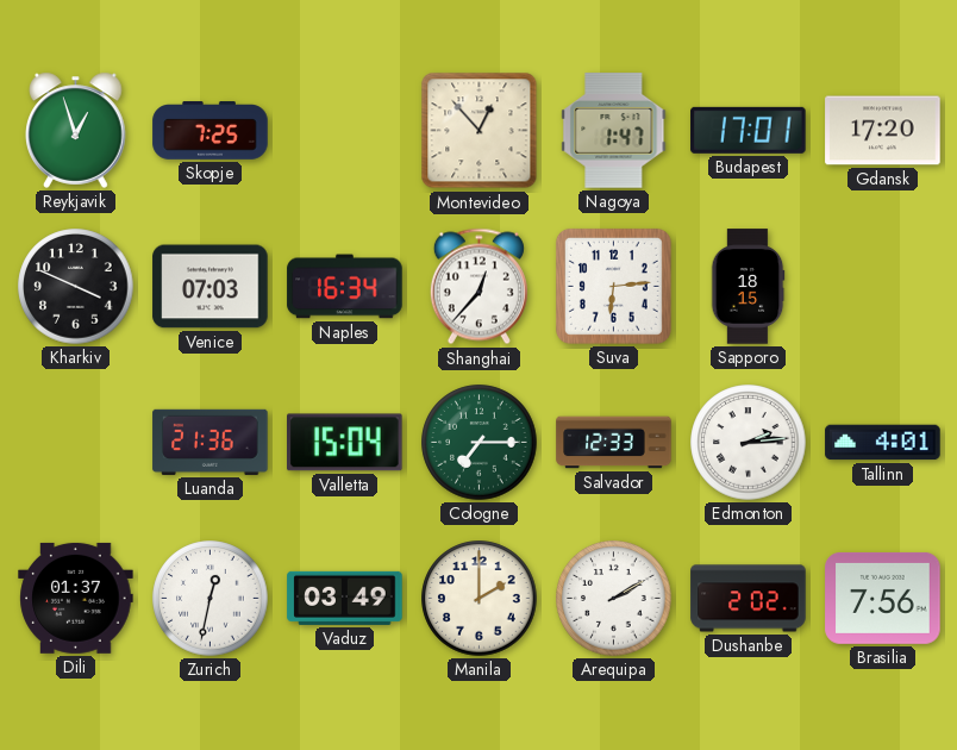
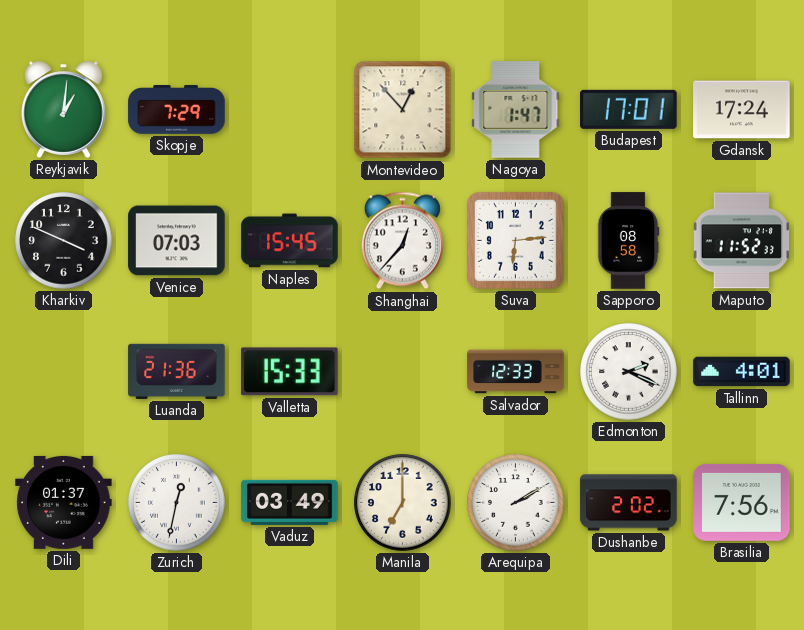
Reykjavik: 12:57 -> 1:01 (64, 109)
Skopje: 7:25 -> 7:29 (177, 110)
Gdansk: 17:20 -> 17:24 (742, 110)
Naples: 16:34 -> 15:45 (290, 241)
Sapporo: 18:15 -> 08:58 (628, 241)
Maputo: none -> 11:52 (741, 241)
Valletta: 15:04 -> 15:33 (290, 372)
Cologne: 7:15 -> none (480, 443)
Edmonton: 2:14 -> 2:19 (629, 372)
Manila: 2:00 -> 7:00 (403, 503)
